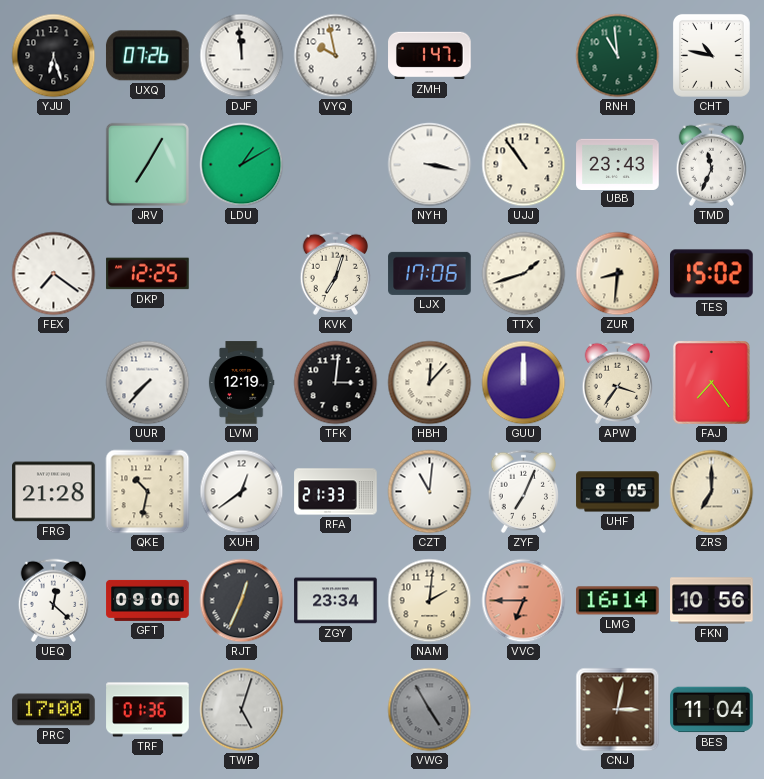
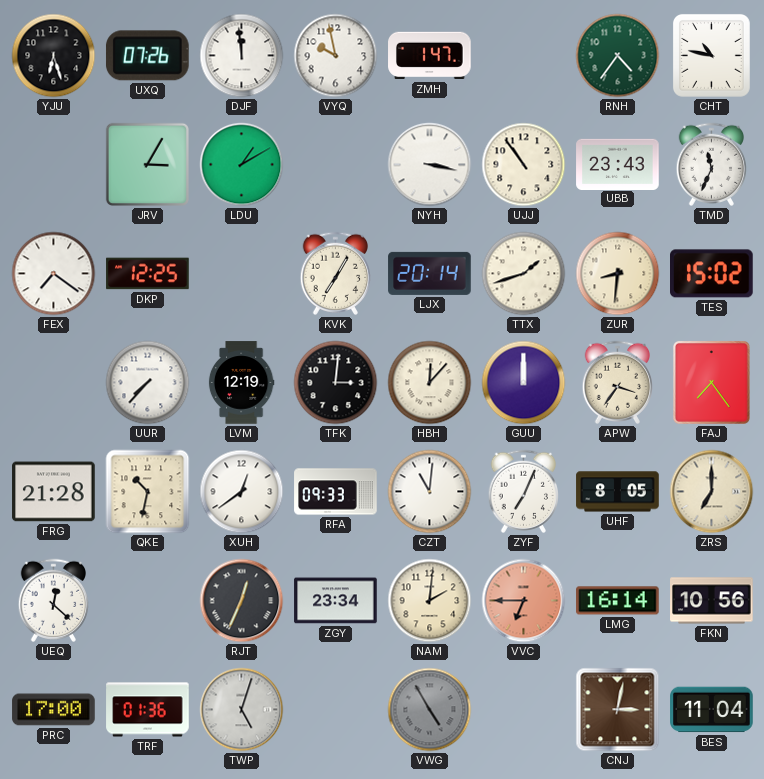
RNH: 10:59 -> 4:36 (618, 56)
JRV: 7:05 -> 3:05 (147, 164)
KVK: 7:03 -> 7:05 (335, 273)
LJX: 17:06 -> 20:14 (430, 273)
RFA: 21:33 -> 09:33 (336, 492)
GFT: 09:00 -> none (148, 600)
